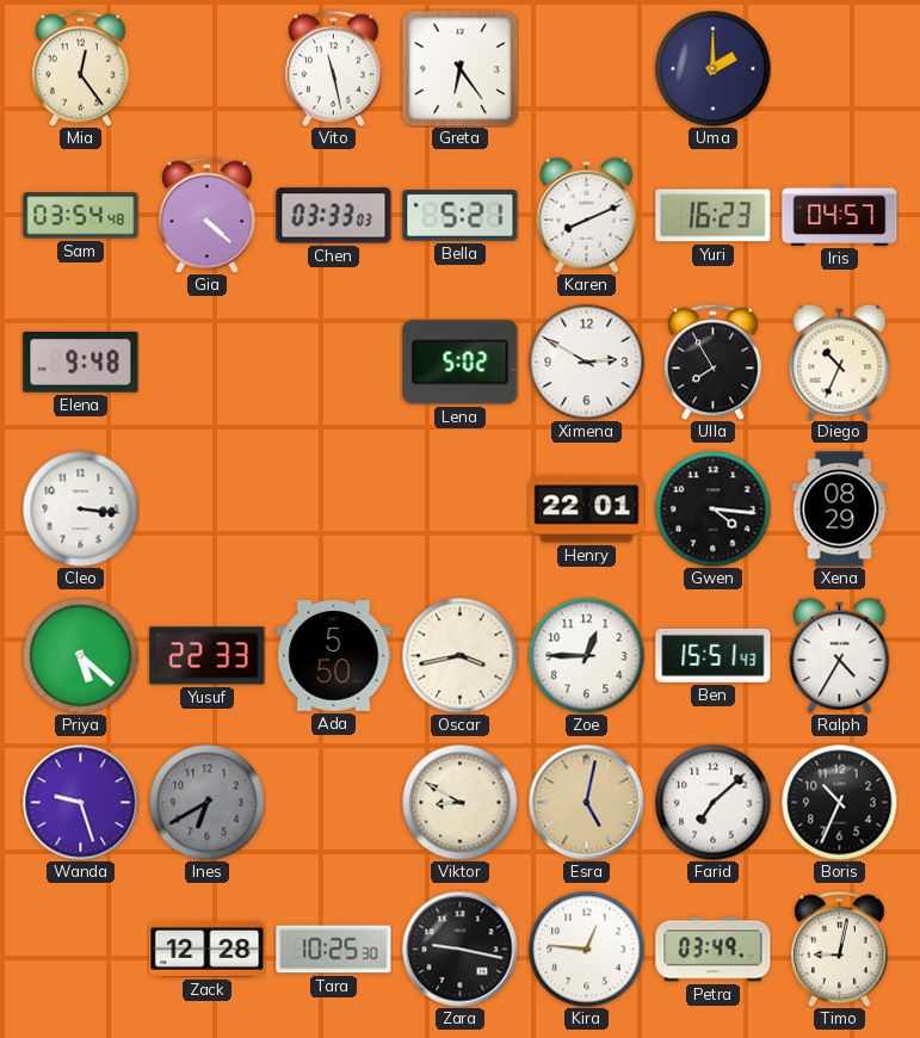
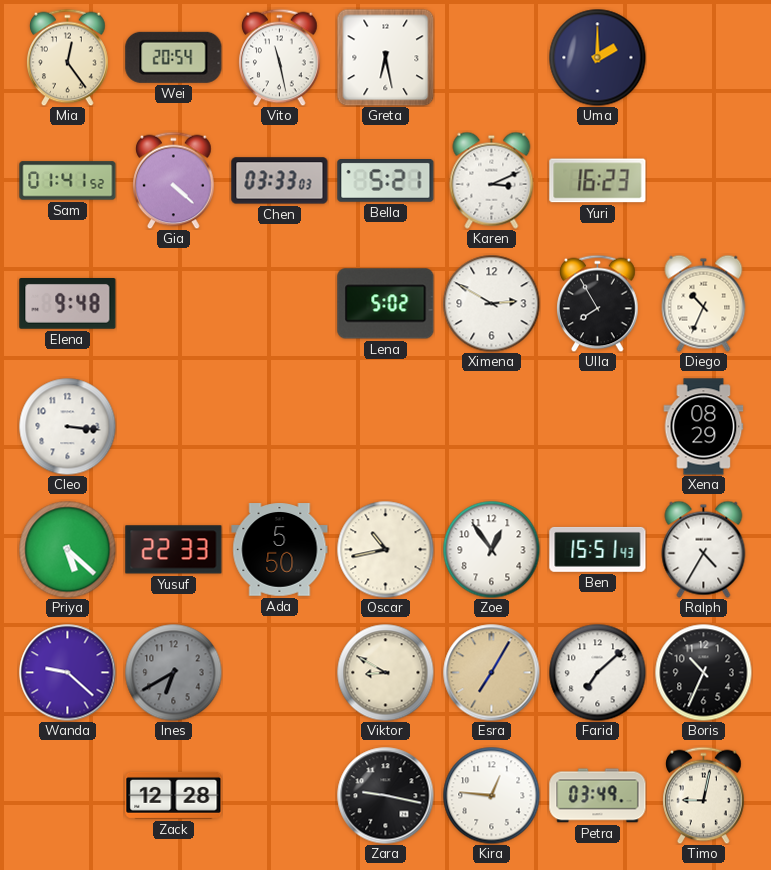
Wei: none -> 20:54 (174, 57)
Greta: 6:24 -> 6:28 (385, 57)
Sam: 03:54 -> 01:41 (68, 181)
Karen: 8:11 -> 3:11 (492, 180)
Iris: 04:57 -> none (840, 215)
Henry: 22:01 -> none (587, 509)
Gwen: 4:16 -> none (712, 508)
Oscar: 3:43 -> 10:43 (385, 549)
Zoe: 12:45 -> 12:54 (491, 549)
Wanda: 9:27 -> 9:22 (68, 673)
Esra: 5:02 -> 7:05 (492, 673)
Tara: 10:25 -> none (334, 950)
